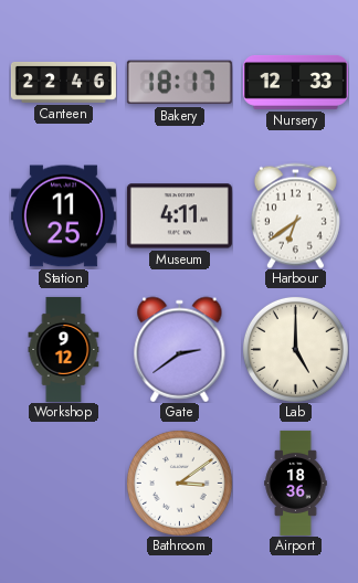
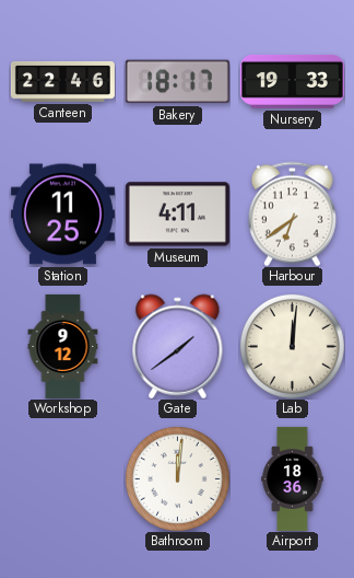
Nursery: 12:33 -> 19:33 (292, 81)
Gate: 2:39 -> 1:39 (178, 346)
Lab: 5:00 -> 12:01 (292, 346)
Bathroom: 3:09 -> 12:01 (177, 478)
